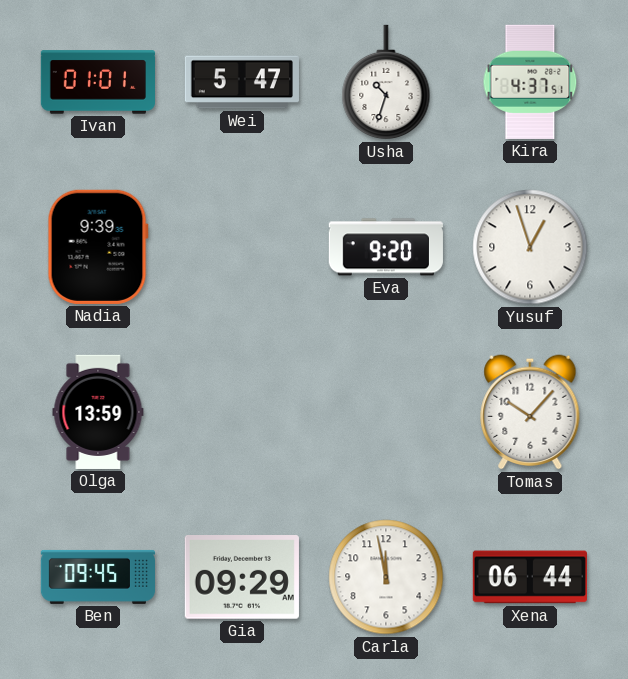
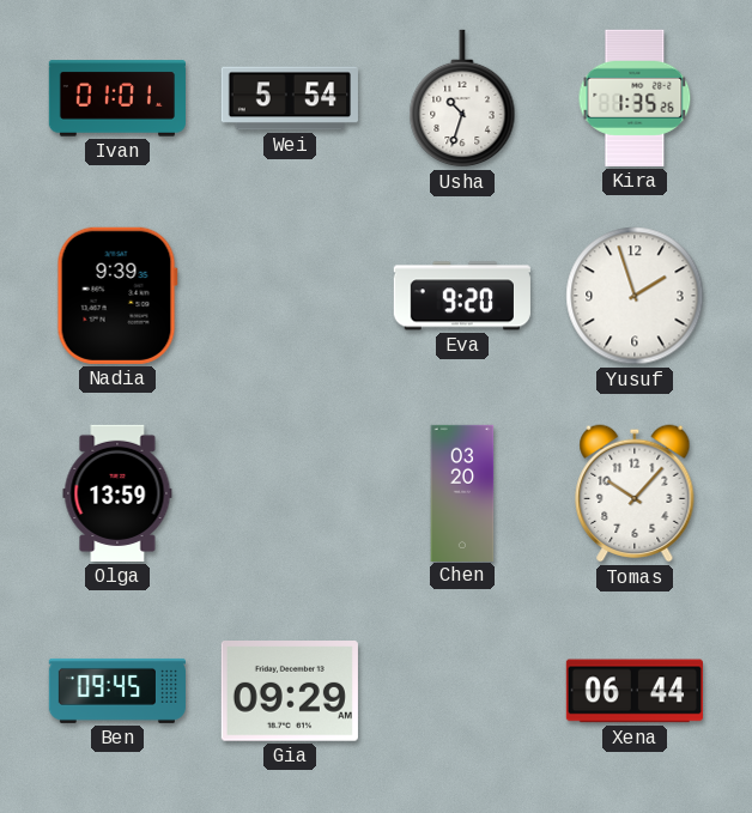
Wei: 5:47 -> 5:54 (290, 98)
Kira: 4:37 -> 1:35 (635, 98)
Yusuf: 12:57 -> 1:57 (635, 296)
Chen: none -> 03:20 (462, 492)
Carla: 11:58 -> none (386, 577)
